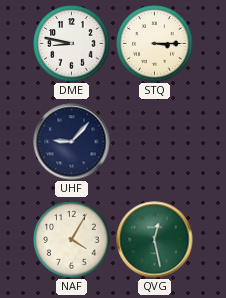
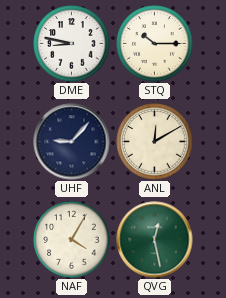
STQ: 3:15 -> 10:15 (155, 44)
ANL: none -> 12:10 (155, 142)
